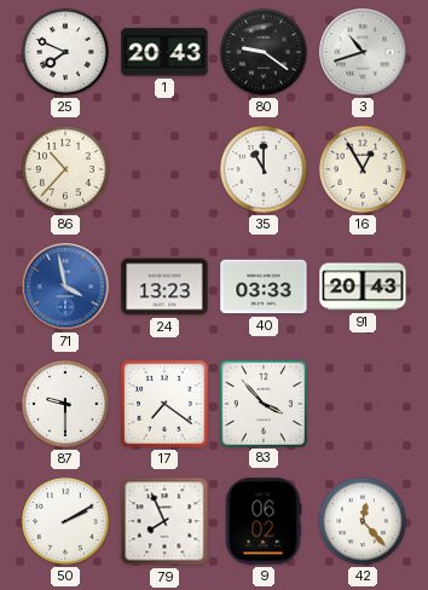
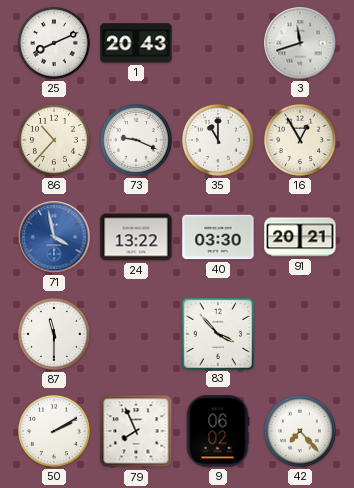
25: 7:49 -> 8:11 (54, 43)
80: 9:21 -> none (264, 52)
3: 10:42 -> 11:42 (300, 43)
73: none -> 9:19 (136, 140)
24: 13:23 -> 13:22 (136, 237)
40: 03:33 -> 03:30 (218, 237)
91: 20:43 -> 20:21 (300, 237)
87: 9:30 -> 11:30 (54, 334)
17: 7:21 -> none (166, 405)
42: 12:23 -> 7:23 (300, 431)
